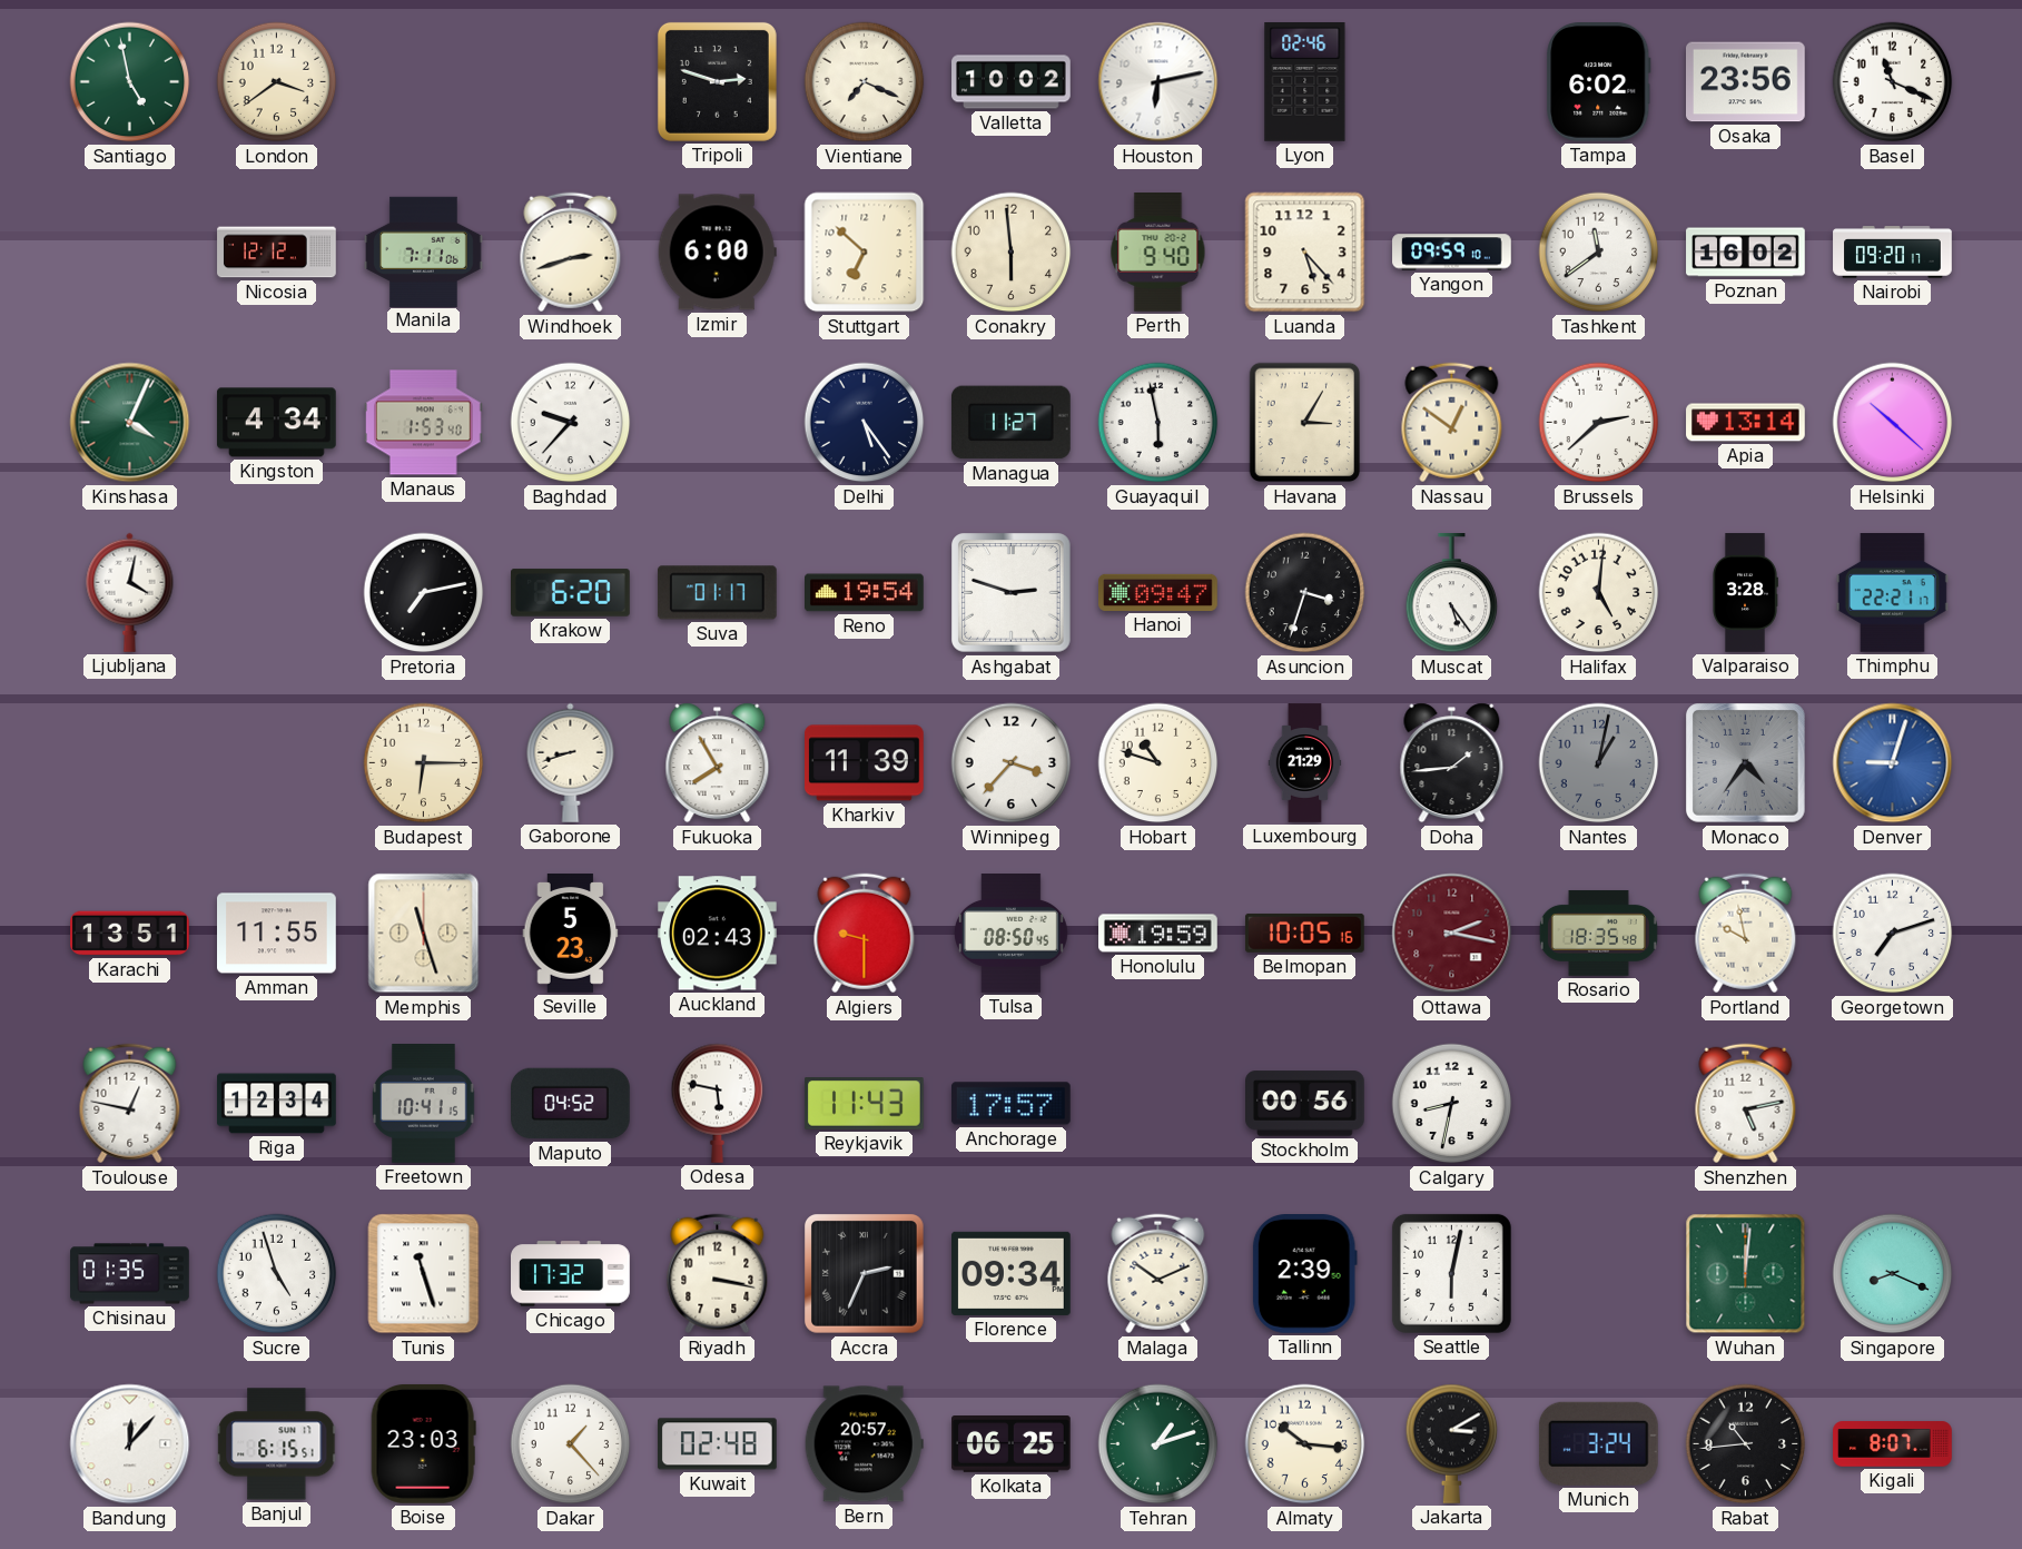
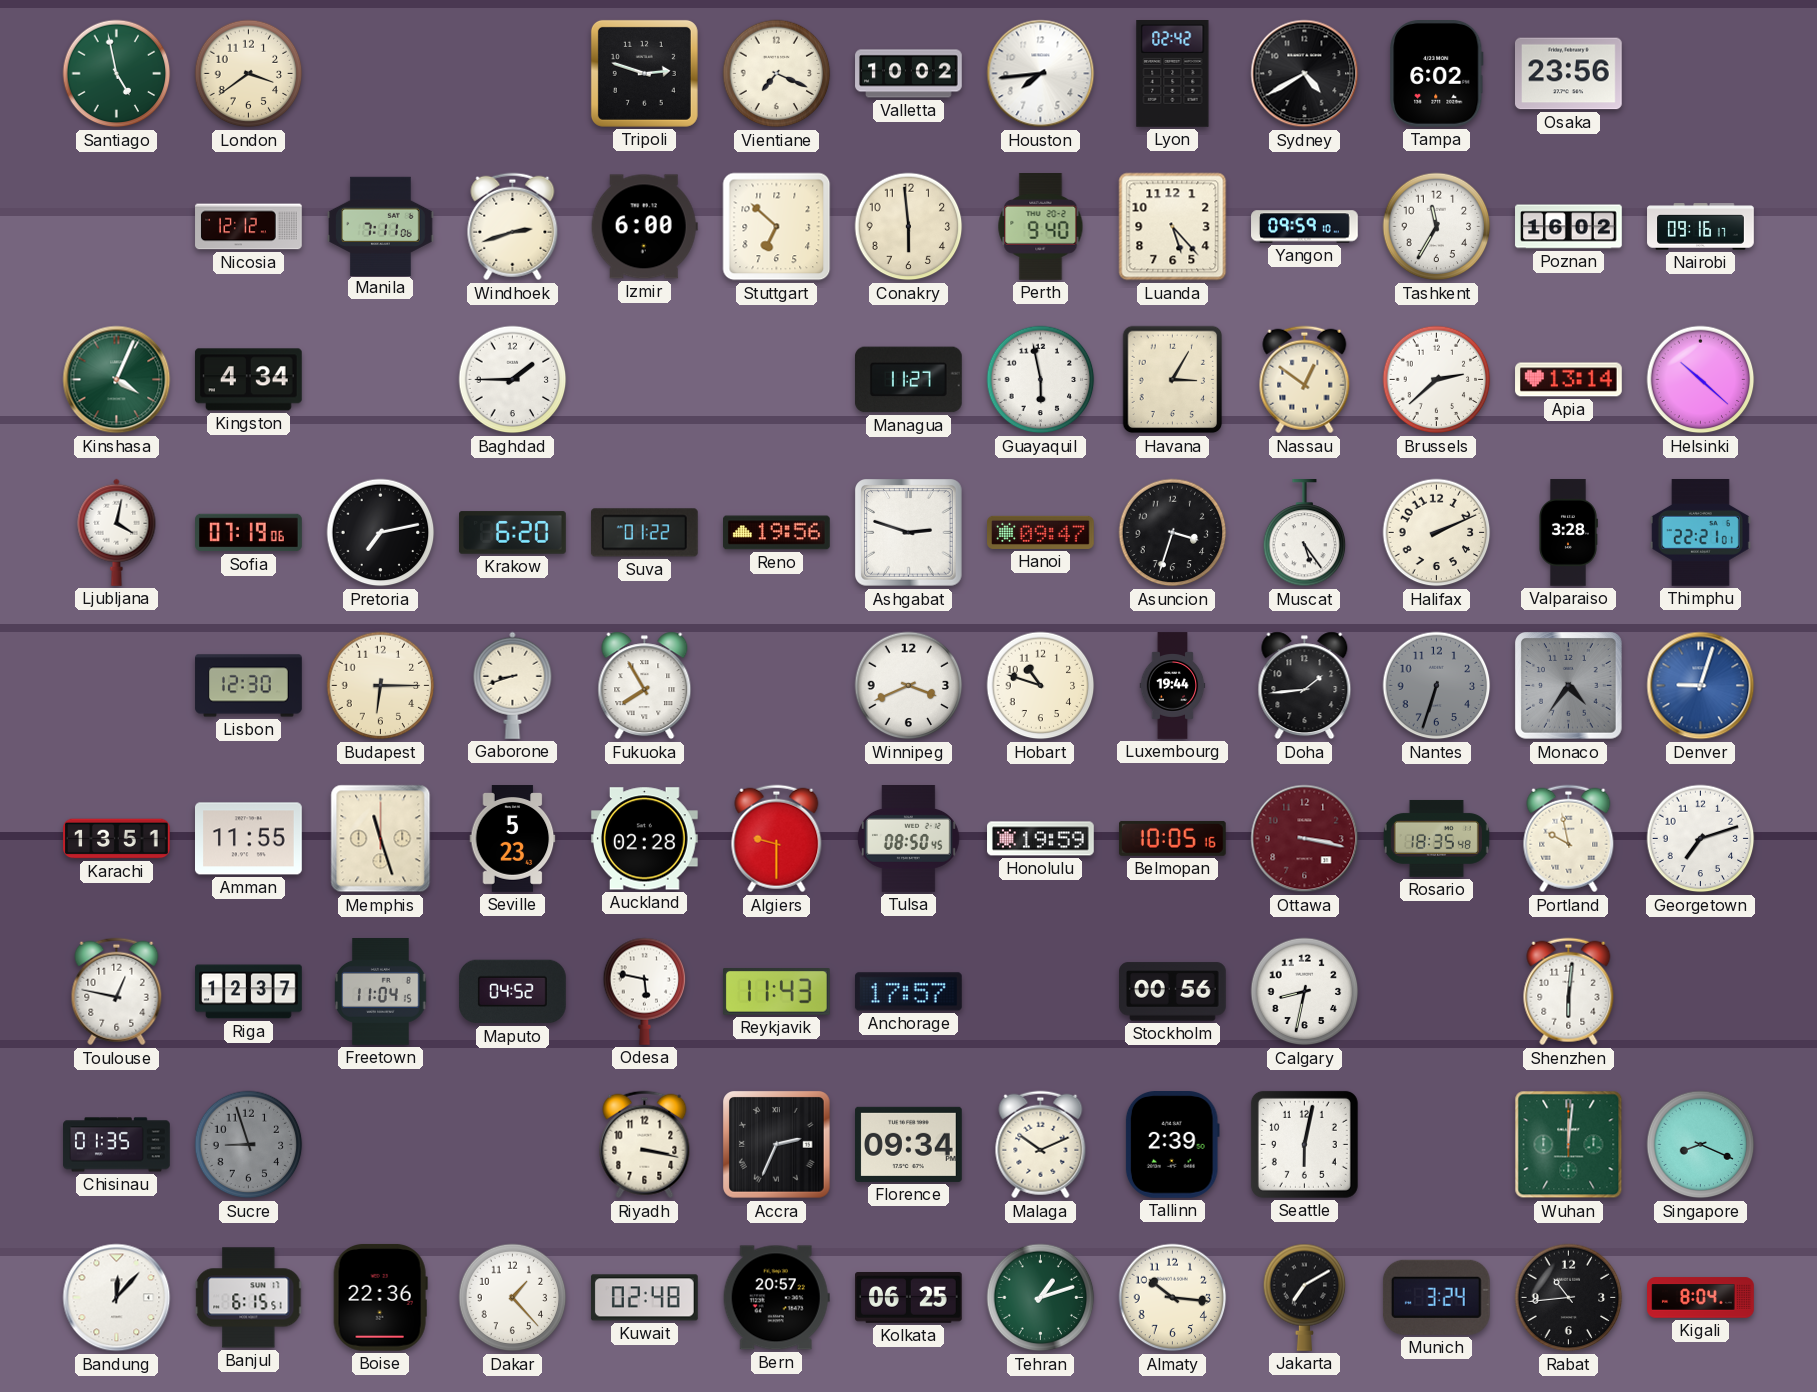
Houston: 6:13 -> 7:44 (1041, 74)
Lyon: 02:46 -> 02:42 (1173, 74)
Sydney: none -> 4:40 (1305, 74)
Basel: 11:19 -> none (1893, 82)
Tashkent: 11:39 -> 11:35 (1437, 227)
Nairobi: 09:20 -> 09:16 (1701, 227)
Manaus: 1:53 -> none (424, 423)
Baghdad: 9:37 -> 1:45 (513, 380)
Delhi: 5:24 -> none (865, 423)
Sofia: none -> 07:19 (249, 533)
Suva: 01:17 -> 01:22 (644, 533)
Reno: 19:54 -> 19:56 (777, 533)
Halifax: 5:01 -> 2:11 (1437, 533)
Thimphu: 22:21:17 -> 22:21:01 (1700, 533)
Lisbon: none -> 12:30 (249, 686)
Kharkiv: 11:39 -> none (865, 763)
Winnipeg: 3:37 -> 3:41 (909, 686)
Luxembourg: 21:29 -> 19:44 (1173, 686)
Nantes: 1:02 -> 6:33 (1437, 686)
Auckland: 02:43 -> 02:28 (644, 839)
Ottawa: 2:17 -> 3:17 (1305, 839)
Riga: 12:34 -> 12:37 (249, 992)
Freetown: 10:41 -> 11:04 (381, 992)
Shenzhen: 5:13 -> 6:01 (1569, 992)
Sucre: 4:57 -> 8:57 (249, 1145)
Sucre dial: white -> grey (249, 1145)
Tunis: 11:27 -> none (424, 1274)
Chicago: 17:32 -> none (571, 1274)
Boise: 23:03 -> 22:36 (380, 1297)
Jakarta: 3:10 -> 7:10 (1305, 1297)
Kigali: 8:07 -> 8:04 (1701, 1298)
